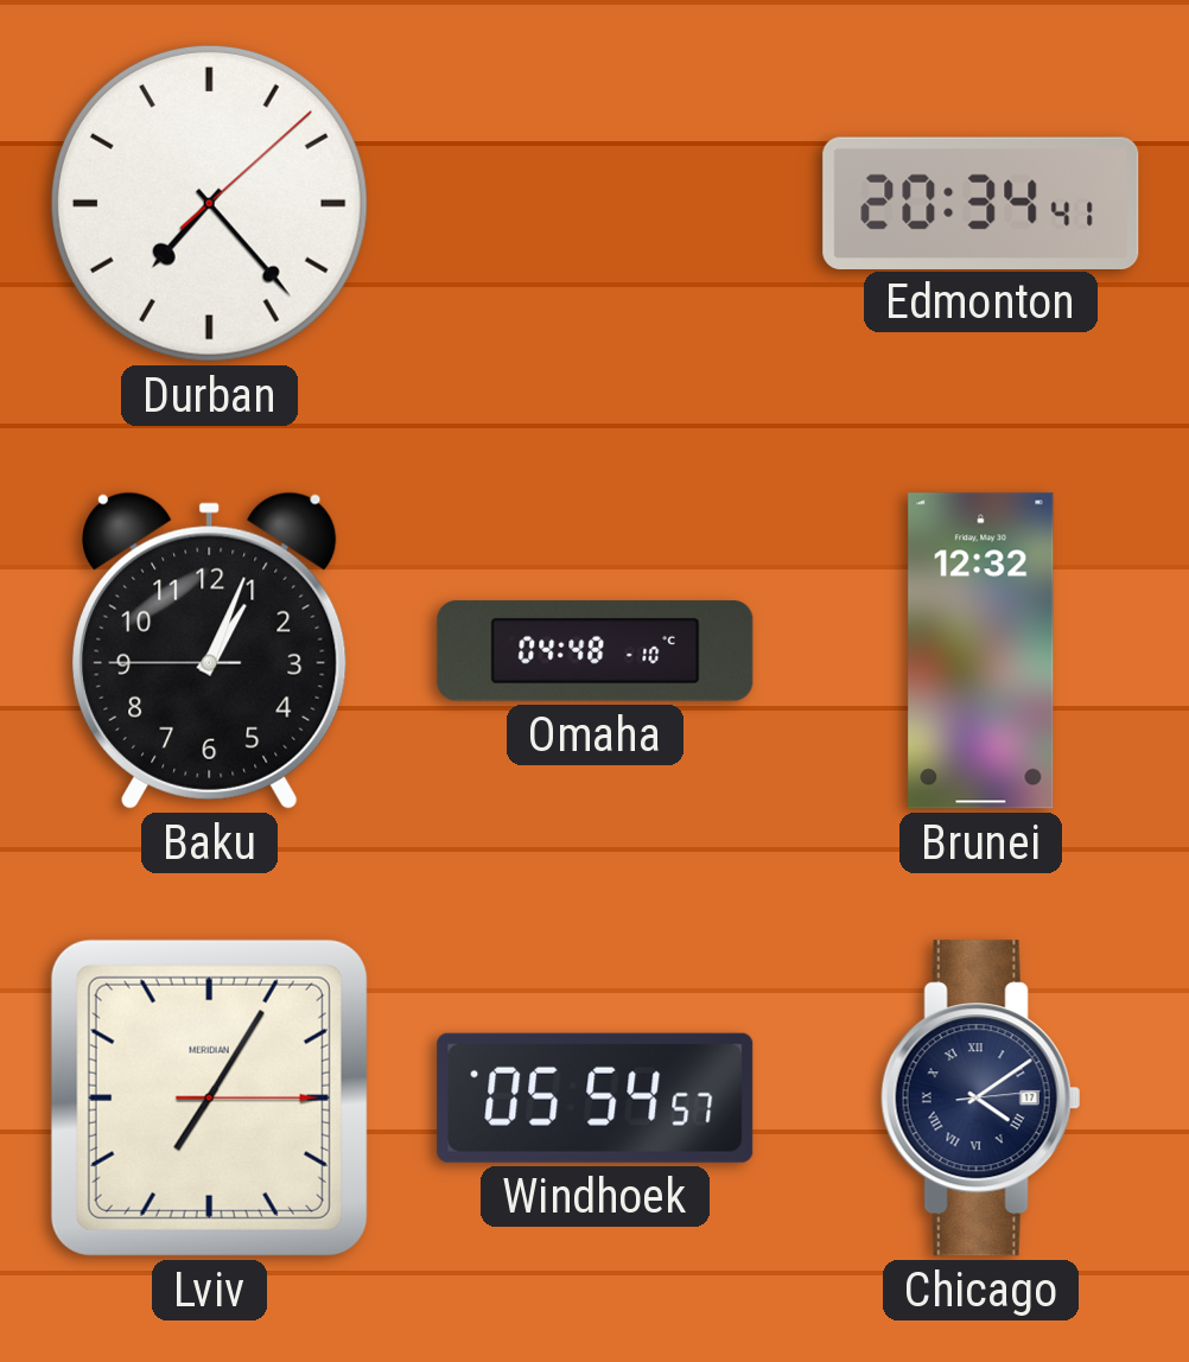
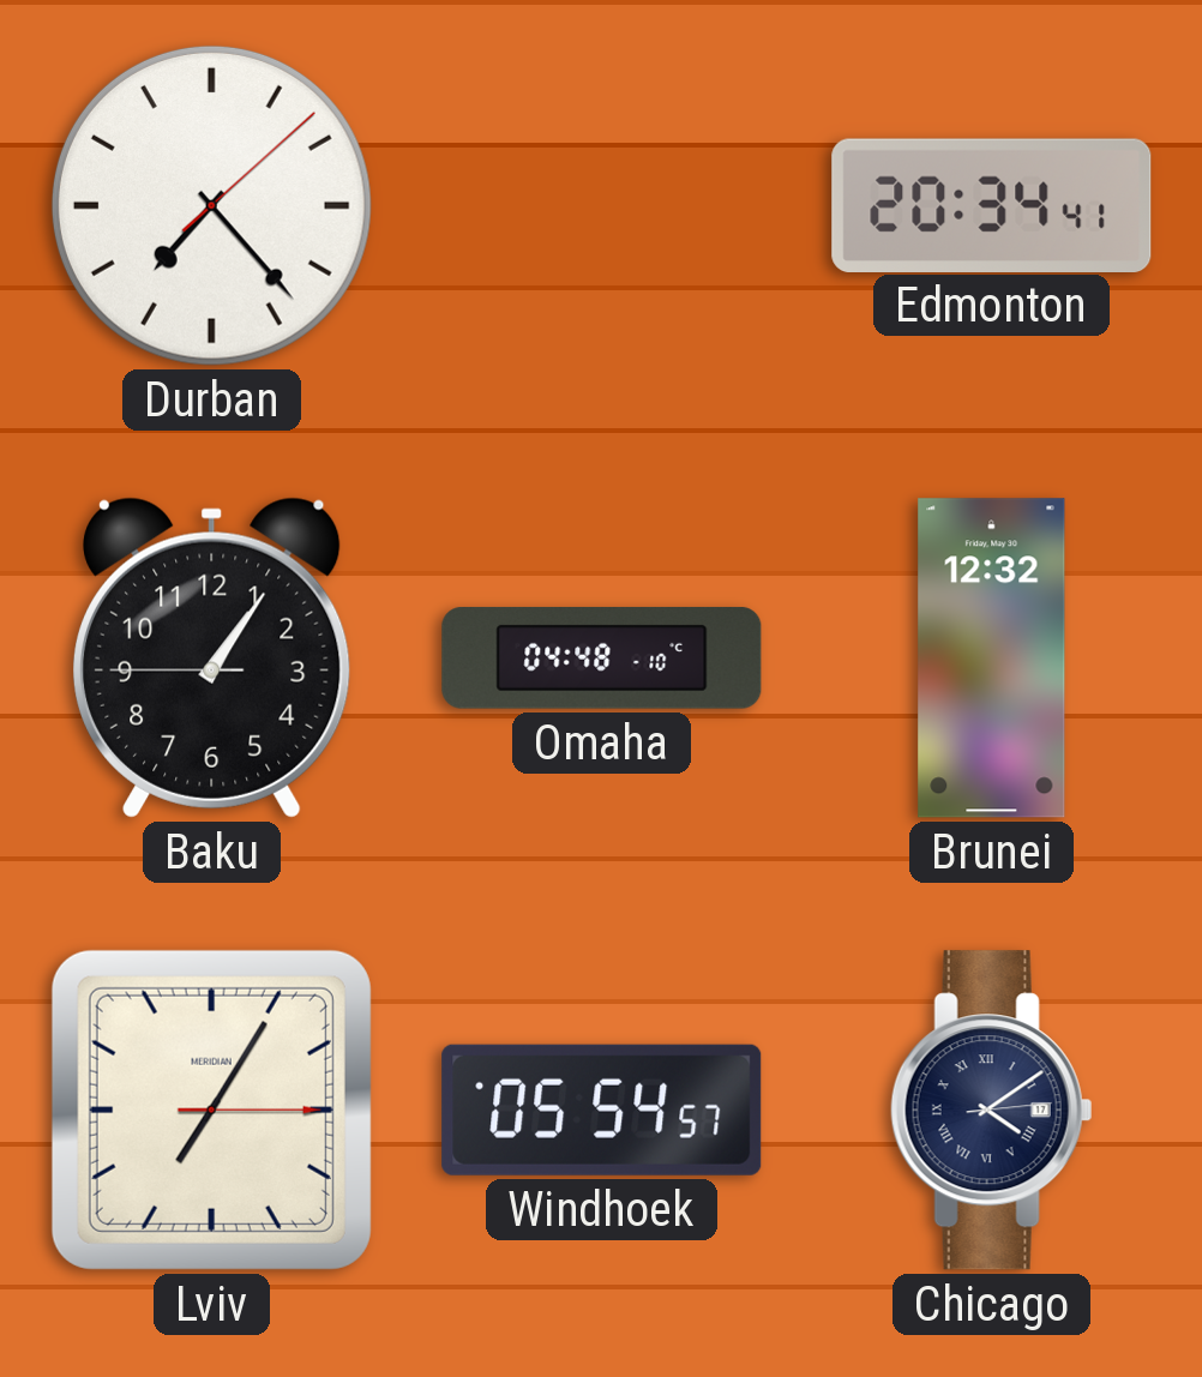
Baku: 1:03 -> 1:05 (212, 657)
